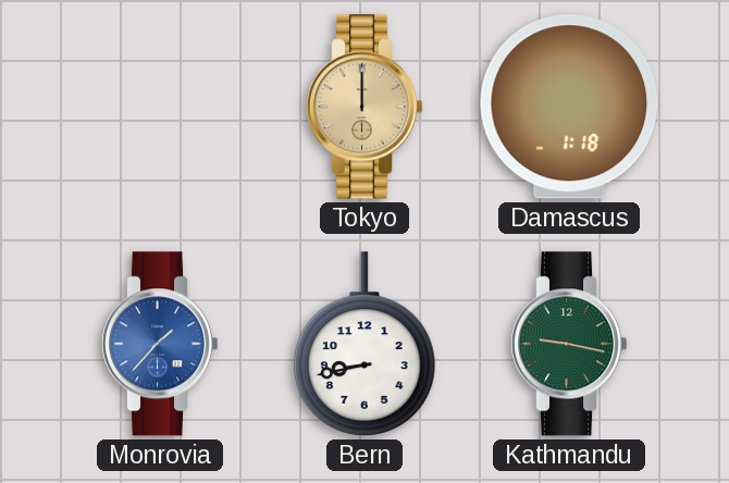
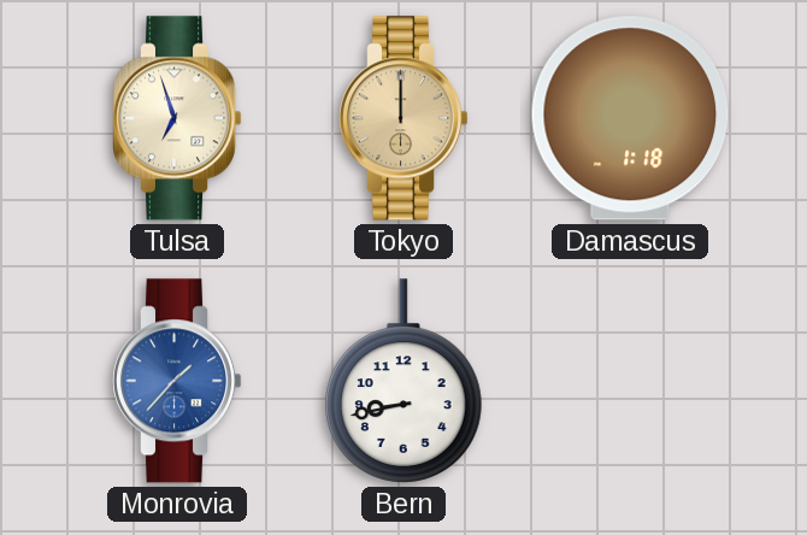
Tulsa: none -> 6:57 (178, 118)
Kathmandu: 9:17 -> none (570, 344)
